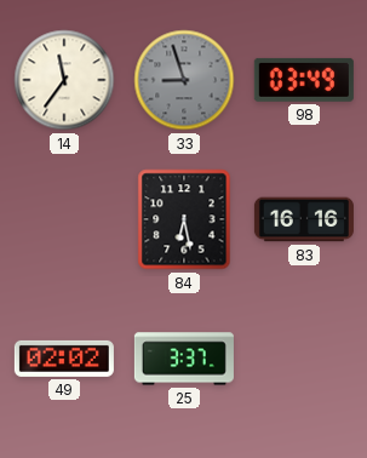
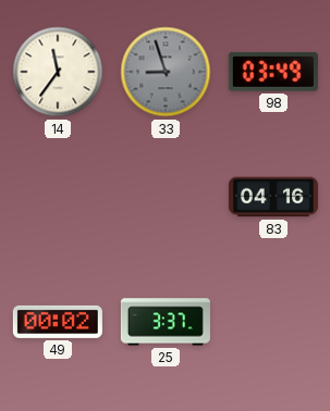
84: 6:28 -> none (184, 219)
83: 16:16 -> 04:16 (273, 197)
49: 02:02 -> 00:02 (58, 322)
